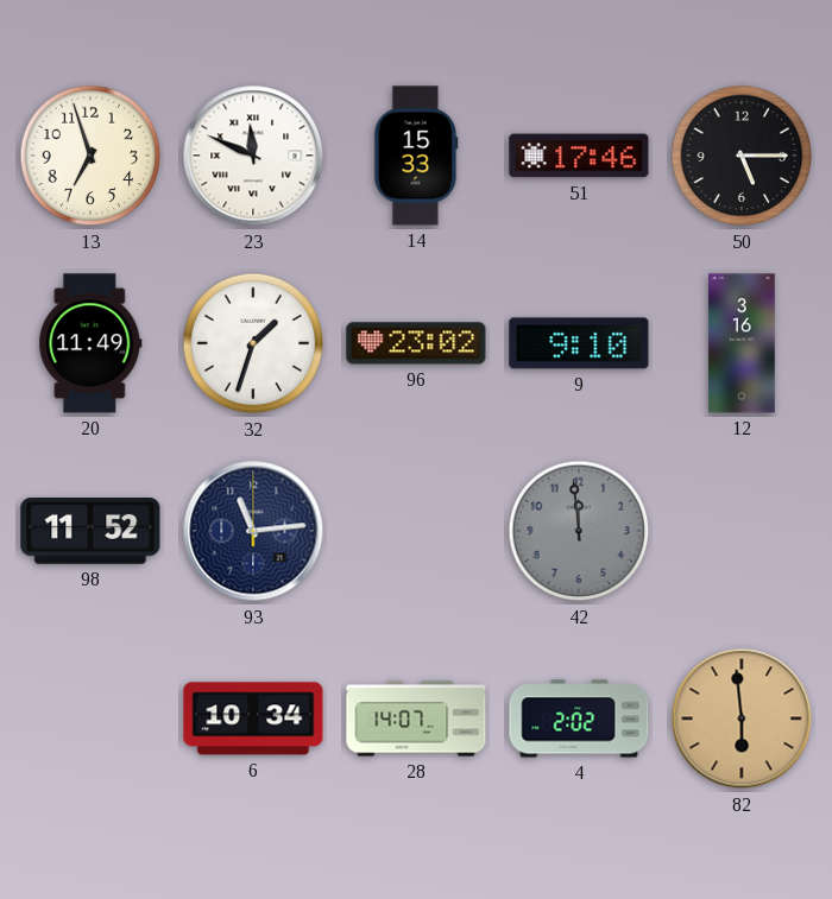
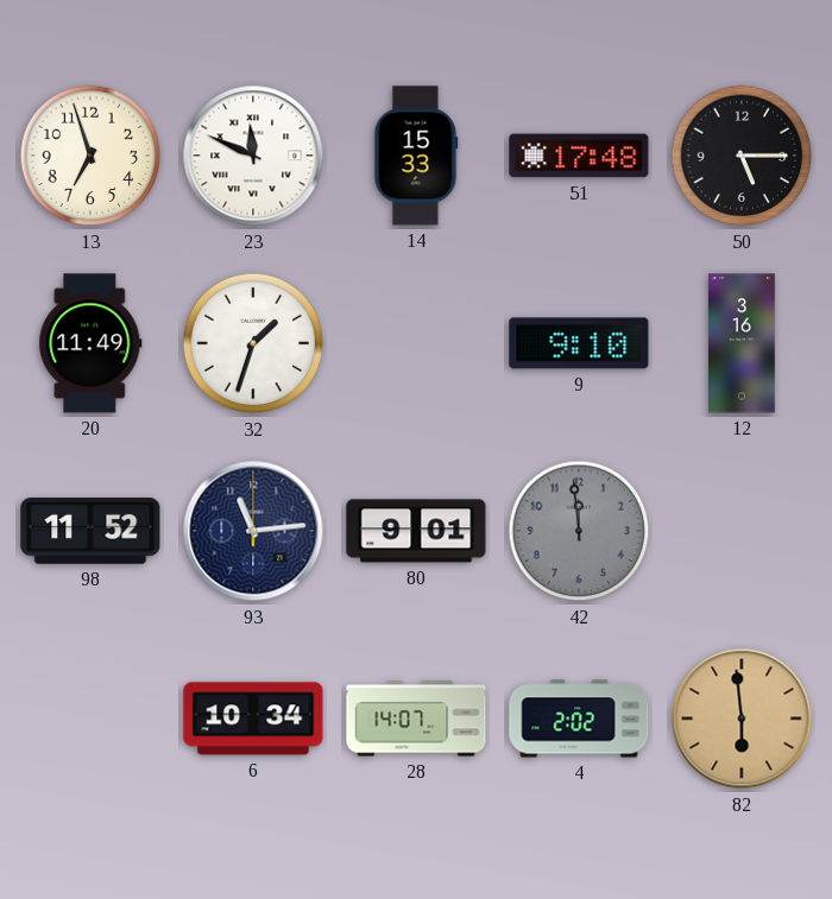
51: 17:46 -> 17:48 (579, 156)
96: 23:02 -> none (416, 343)
80: none -> 9:01 (416, 531)
